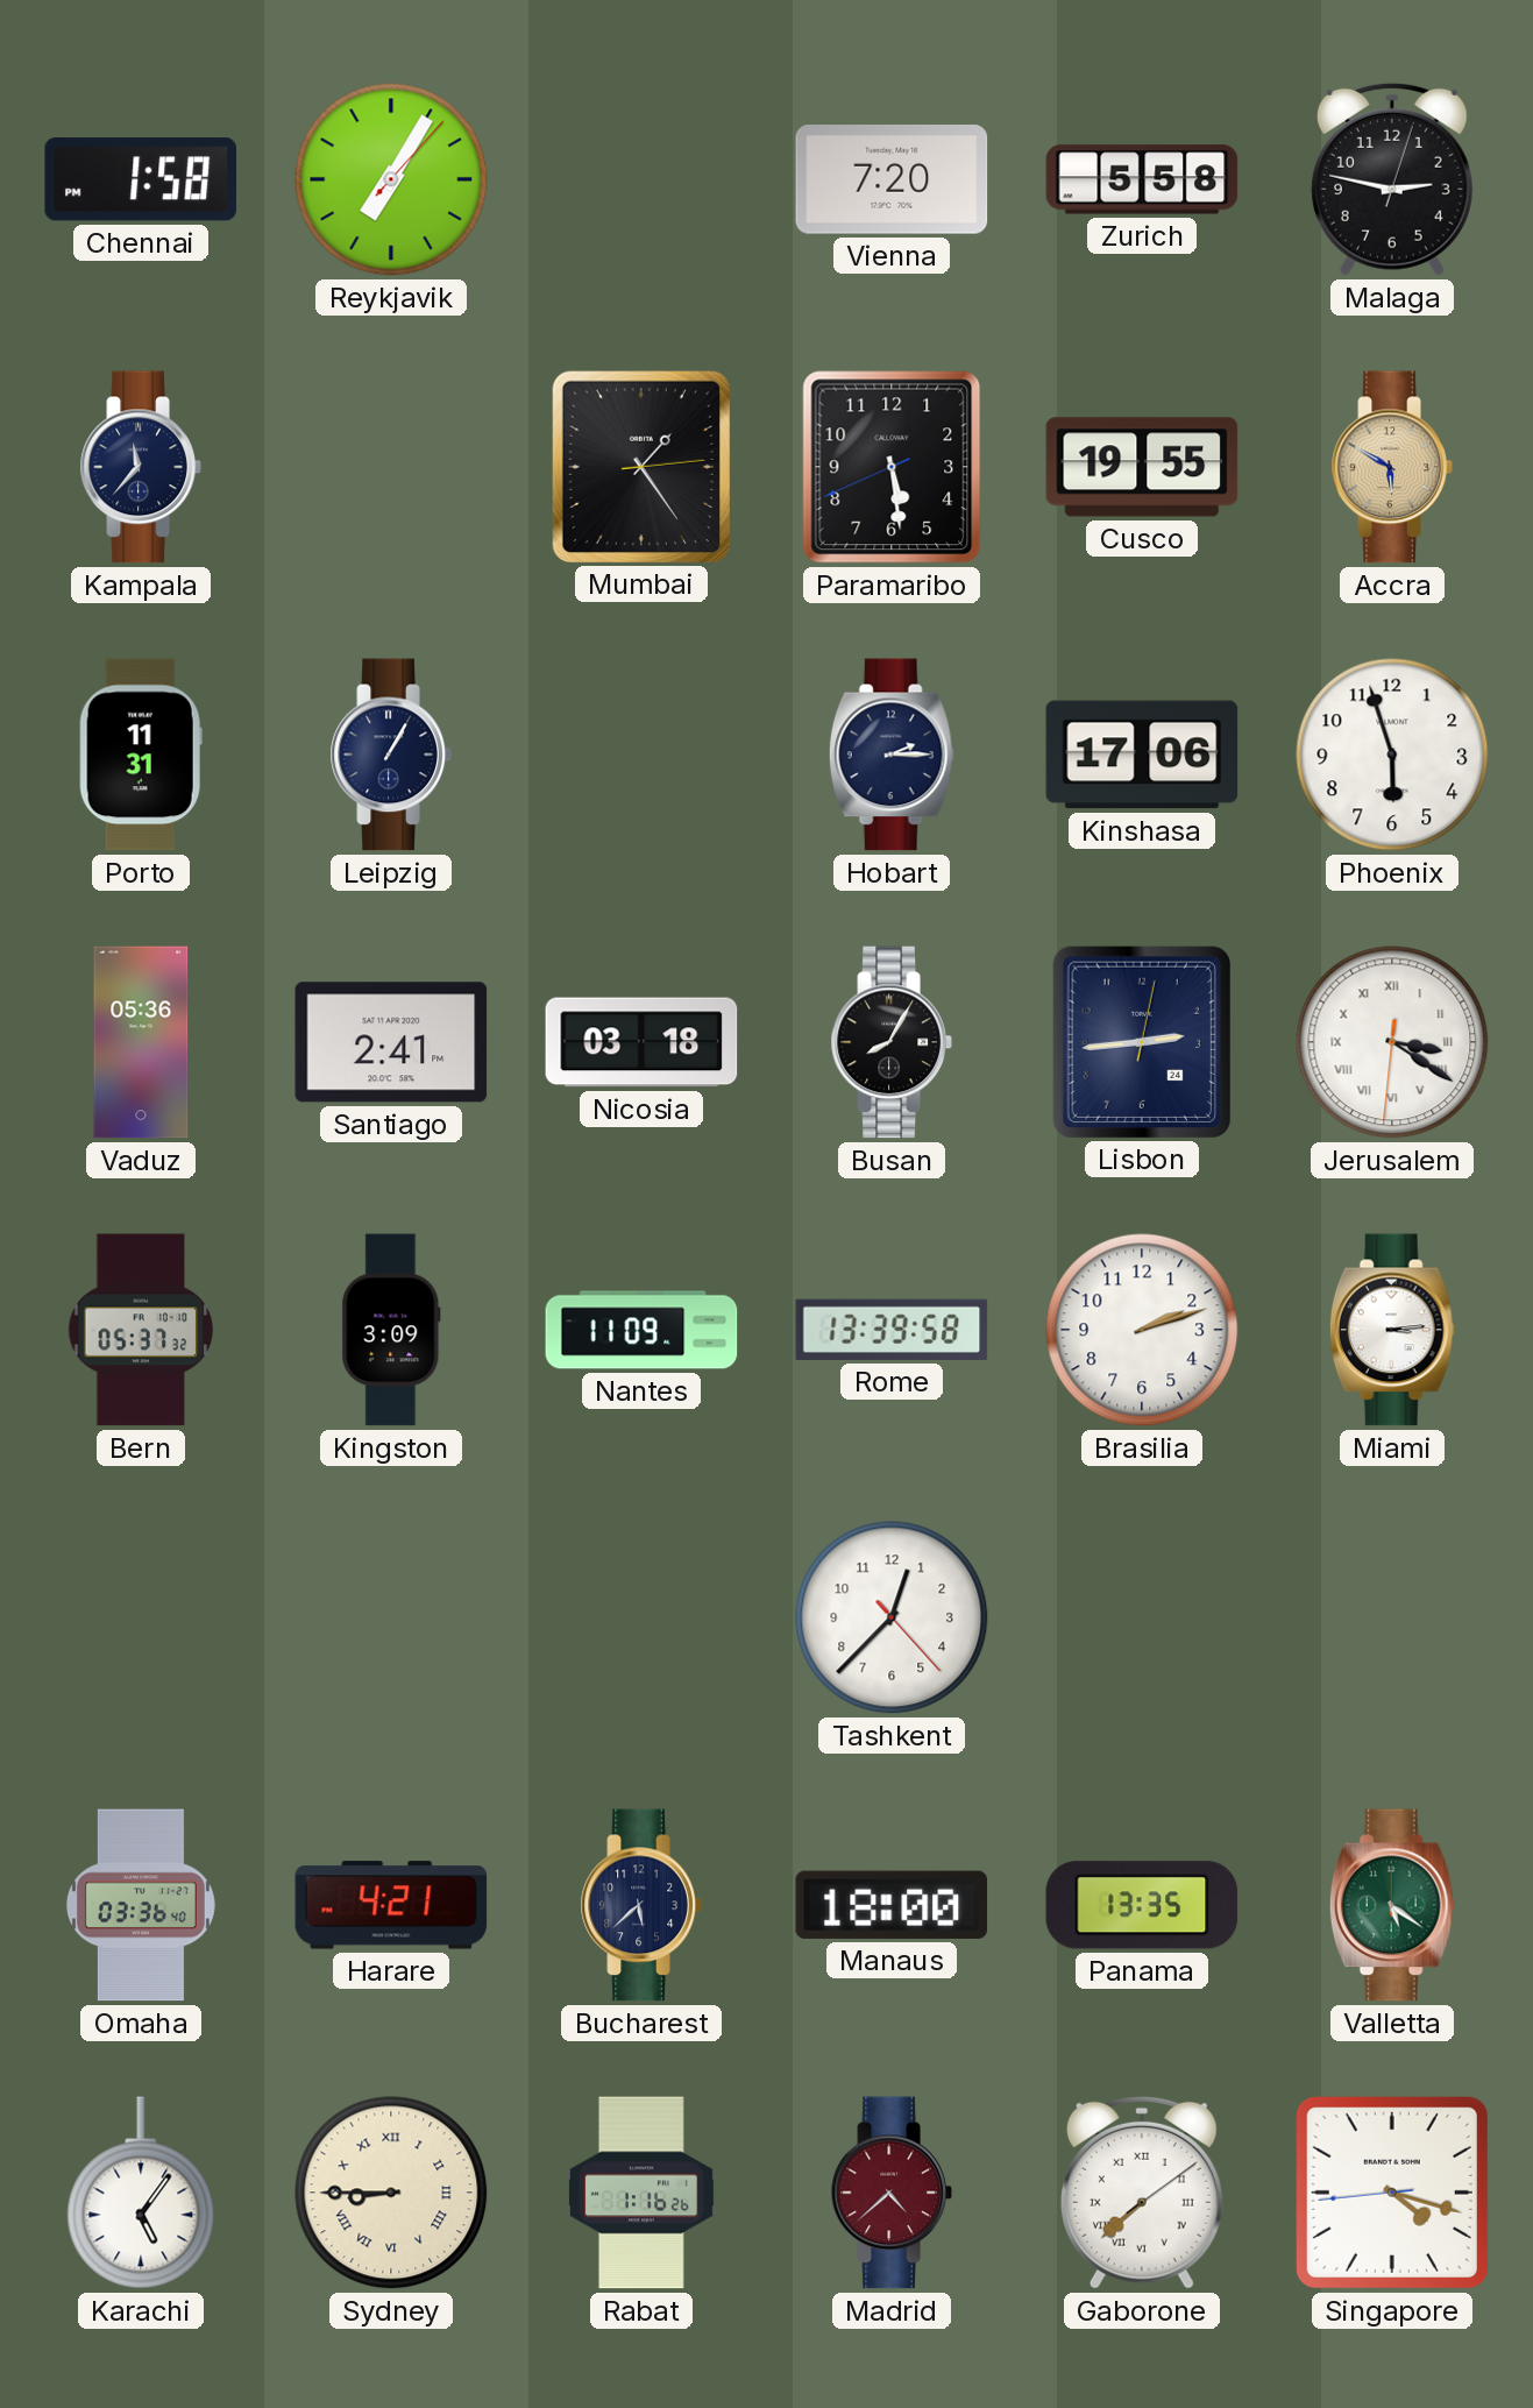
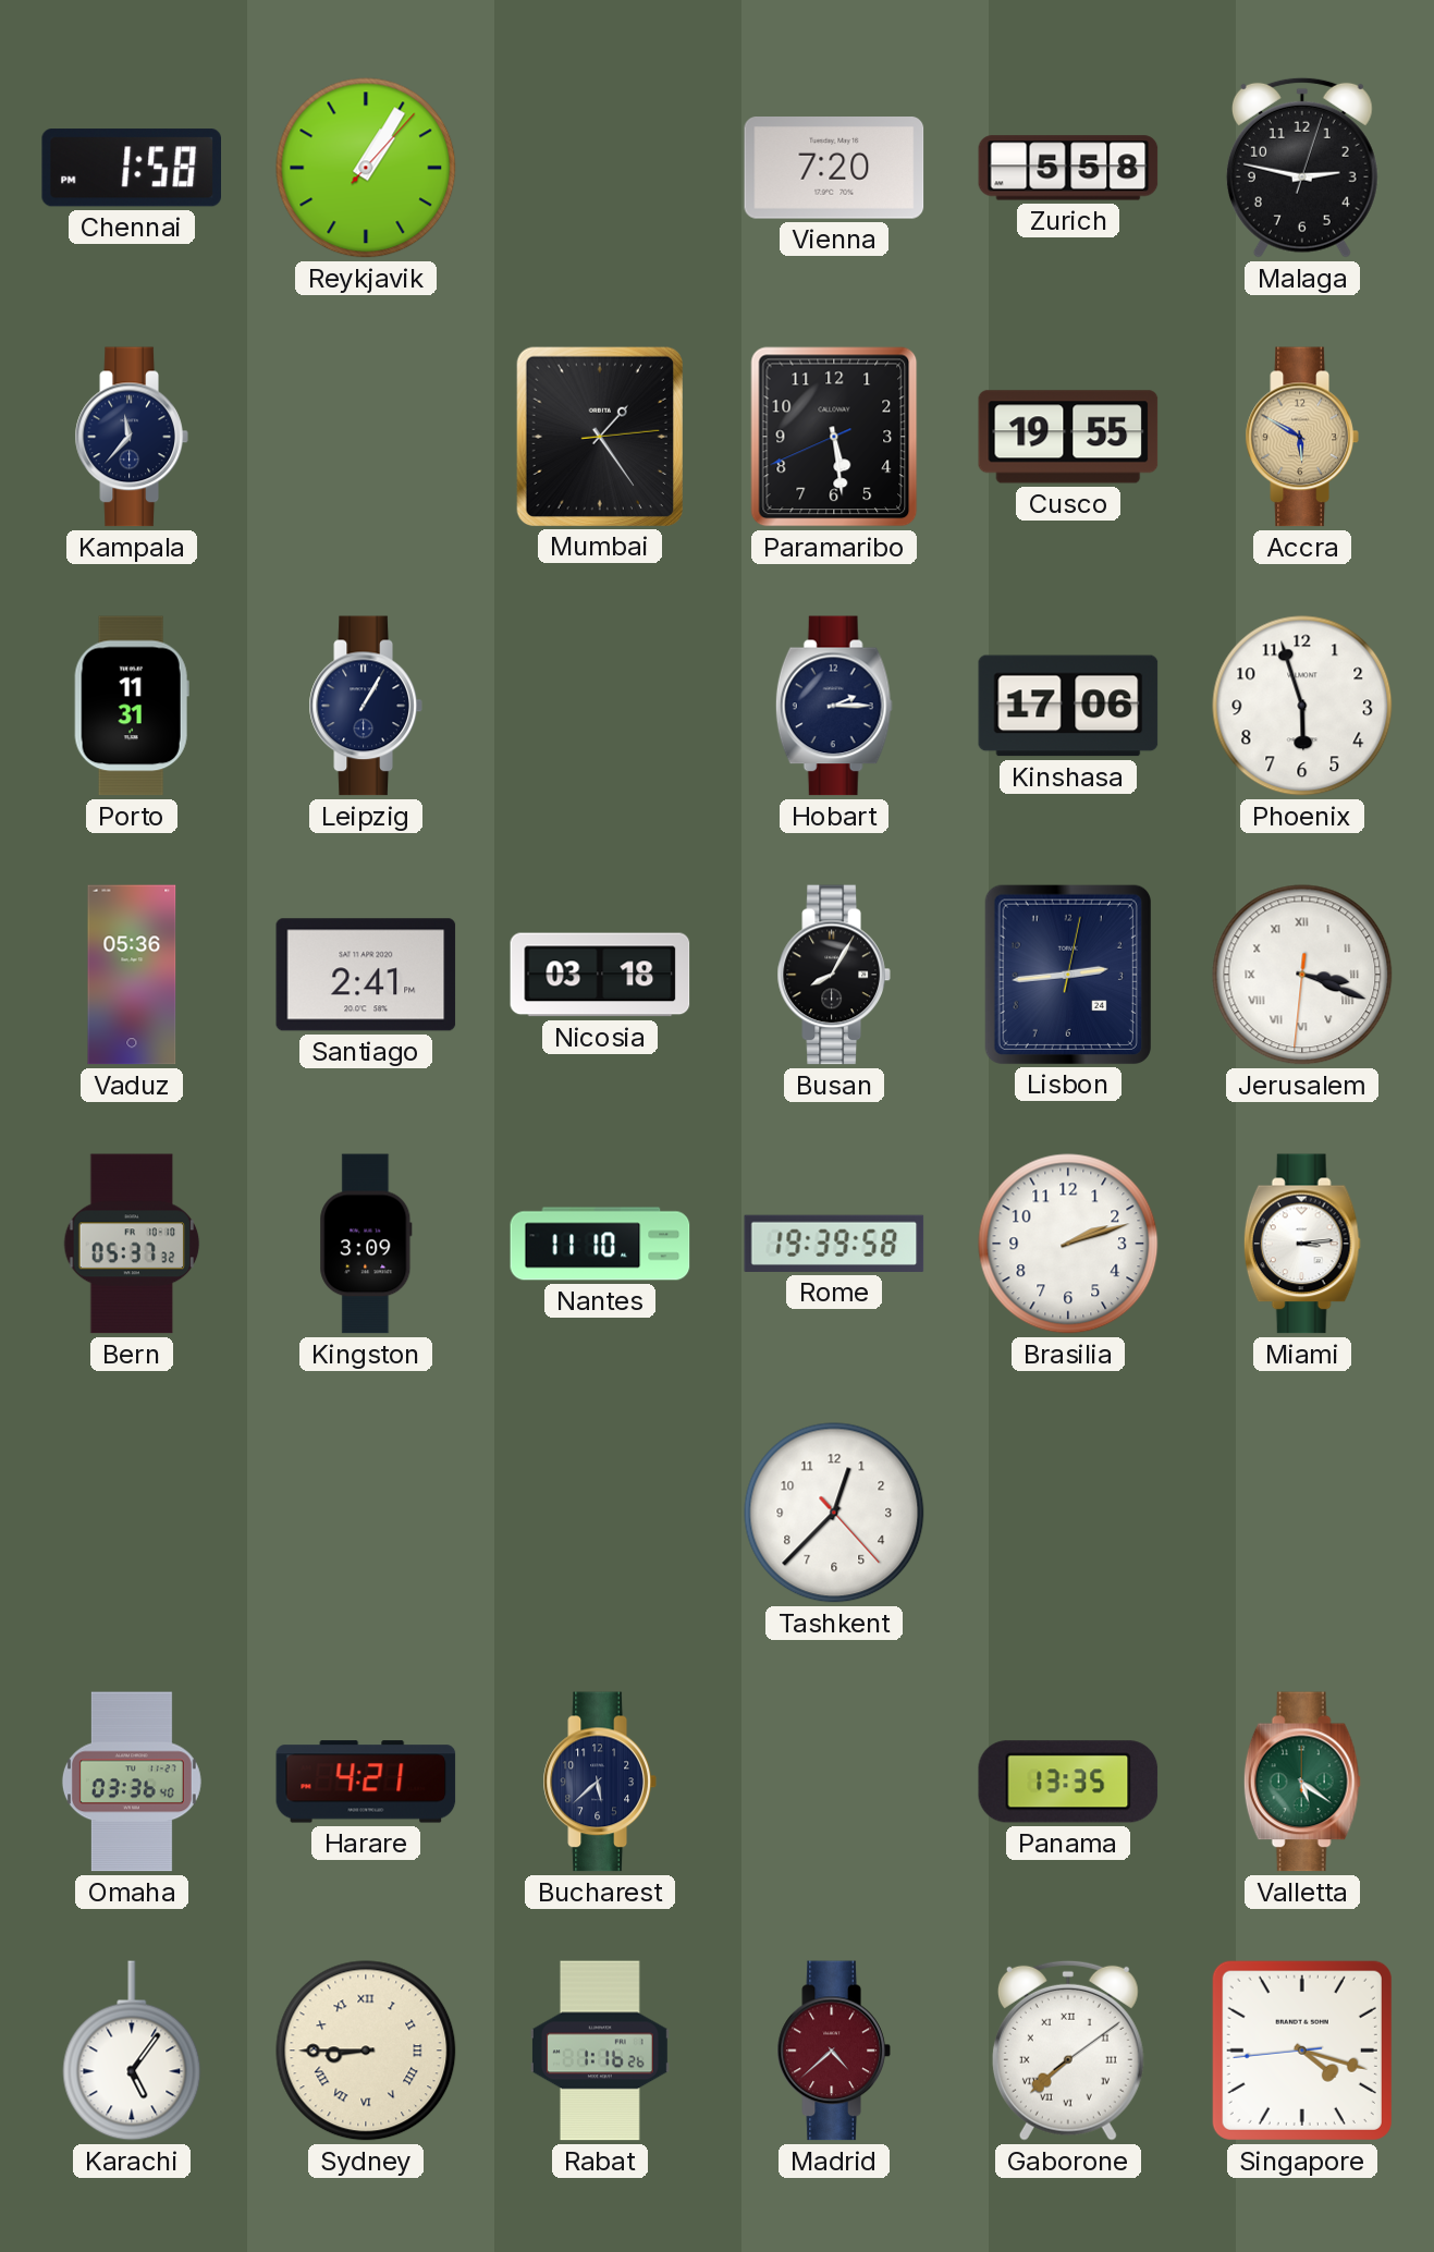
Reykjavik: 7:05 -> 1:05 (366, 168)
Jerusalem: 3:20 -> 3:18 (1302, 975)
Nantes: 11:09 -> 11:10 (600, 1244)
Rome: 13:39 -> 19:39 (834, 1244)
Manaus: 18:00 -> none (892, 1905)
